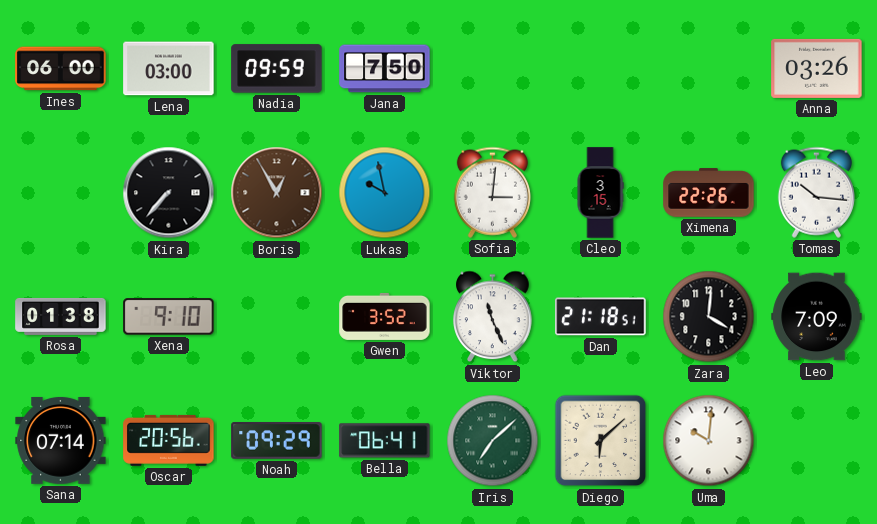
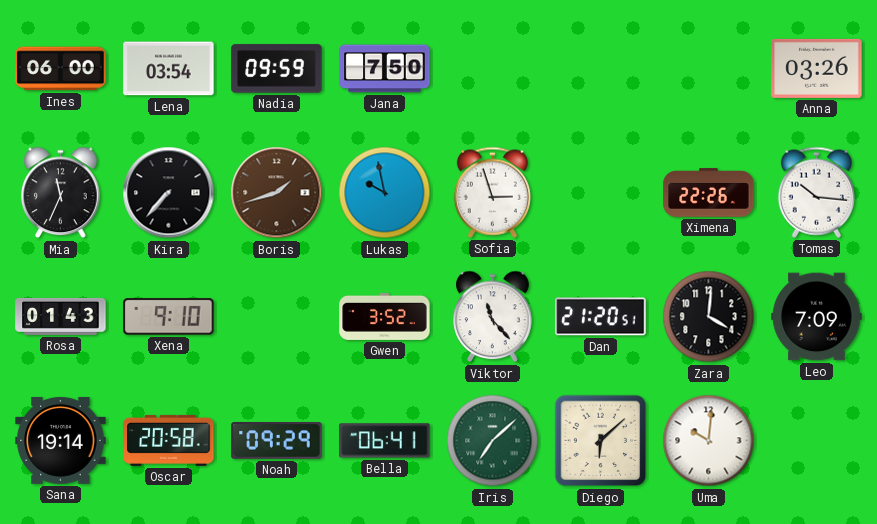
Lena: 03:00 -> 03:54 (169, 69)
Mia: none -> 11:34 (61, 193)
Boris: 12:55 -> 1:42 (277, 193)
Sofia: 3:01 -> 2:57 (492, 192)
Cleo: 3:15 -> none (600, 193)
Rosa: 01:38 -> 01:43 (61, 316)
Viktor: 11:26 -> 11:23 (493, 317)
Dan: 21:18 -> 21:20 (601, 317)
Sana: 07:14 -> 19:14 (61, 440)
Oscar: 20:56 -> 20:58 (169, 440)
